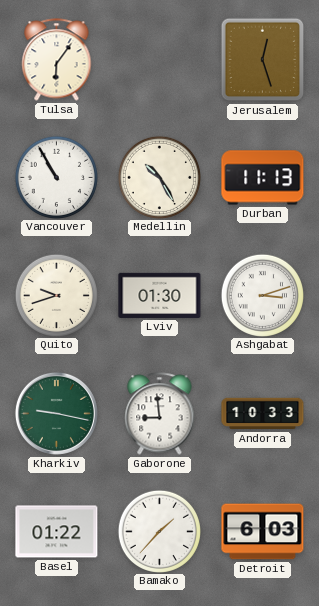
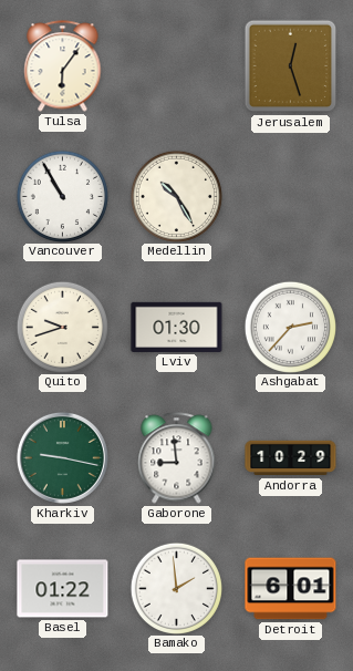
Durban: 11:13 -> none (263, 178)
Ashgabat: 3:12 -> 2:37 (290, 327)
Andorra: 10:33 -> 10:29 (291, 458)
Bamako: 1:37 -> 1:59 (176, 588)
Detroit: 6:03 -> 6:01 (291, 589)
